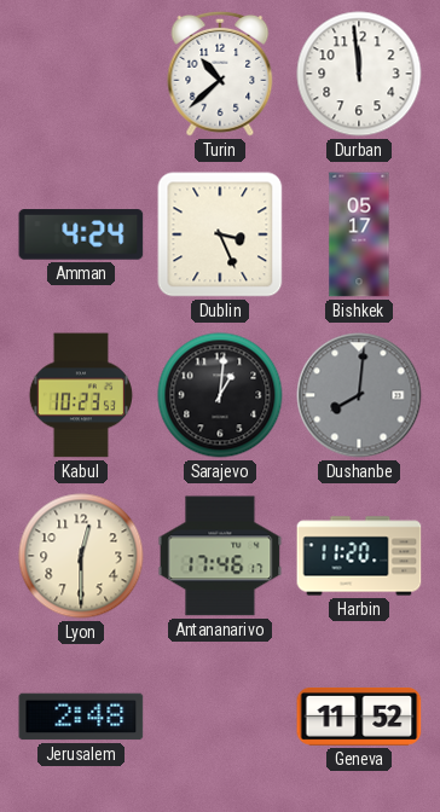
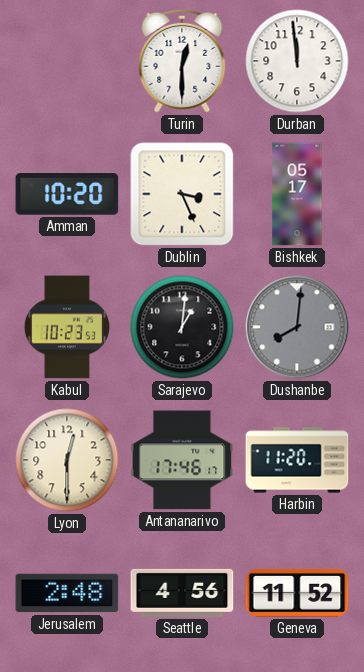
Turin: 10:38 -> 12:30 (182, 61)
Amman: 4:24 -> 10:20 (67, 194)
Seattle: none -> 4:56 (182, 593)
